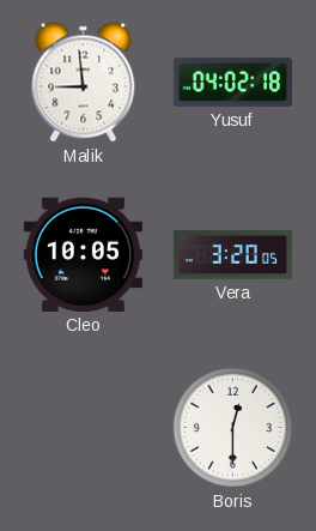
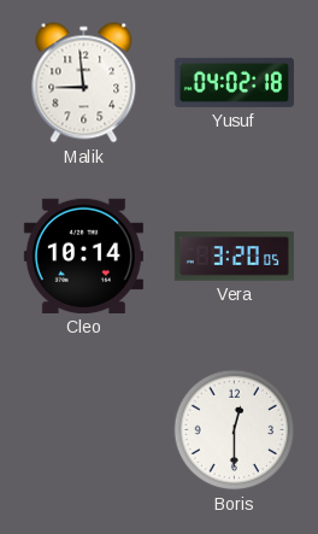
Cleo: 10:05 -> 10:14 (83, 256)
